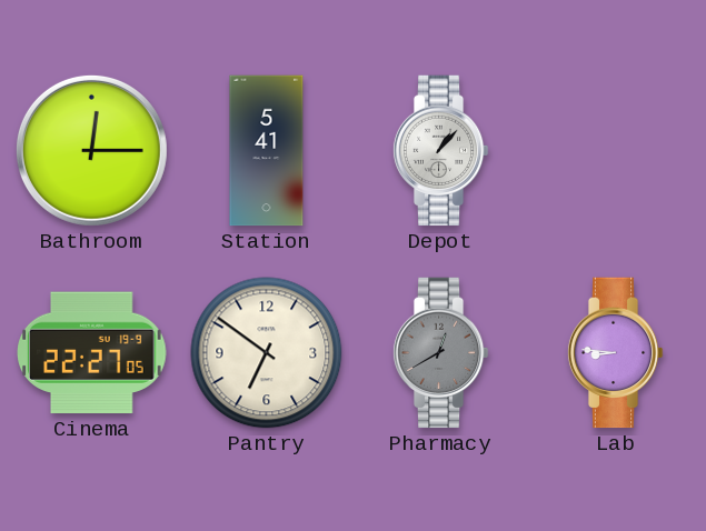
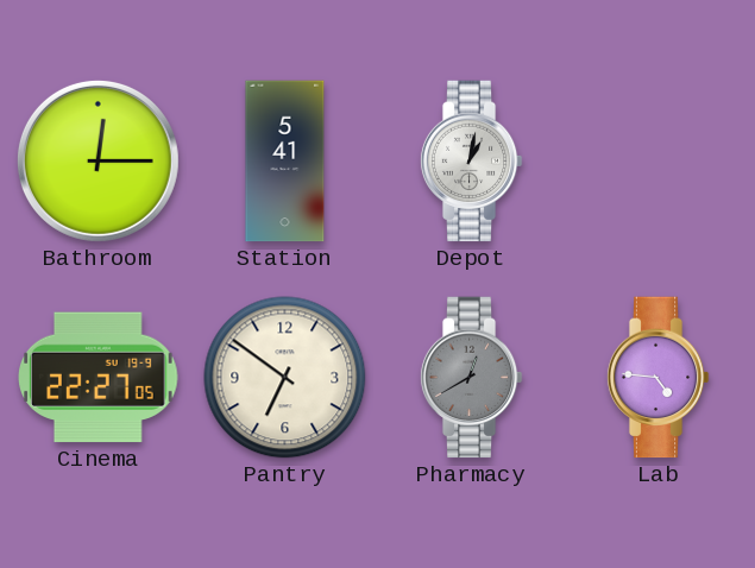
Depot: 1:07 -> 1:02 (471, 162)
Lab: 8:46 -> 4:46 (658, 378)
